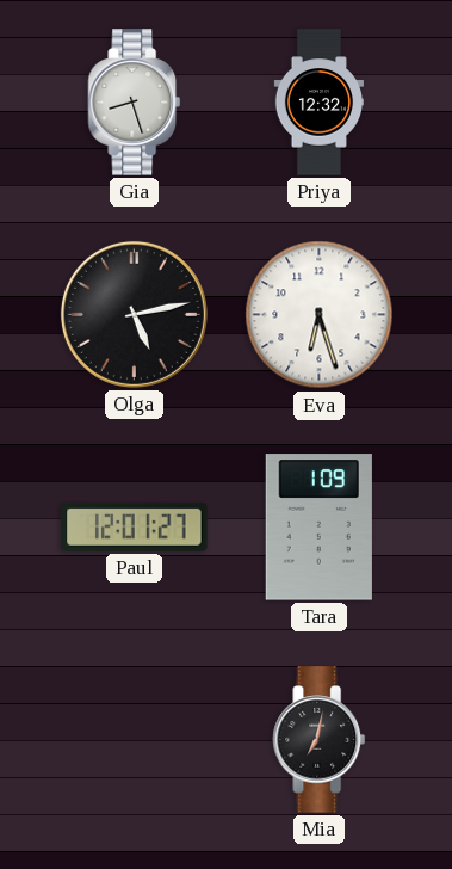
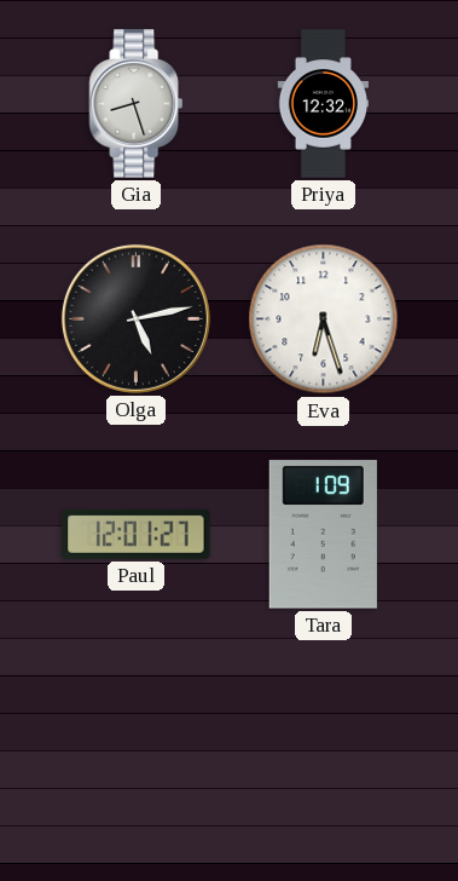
Mia: 7:02 -> none (320, 740)
